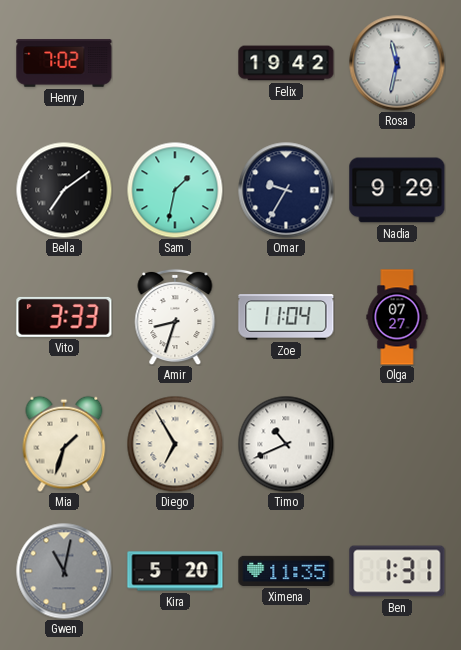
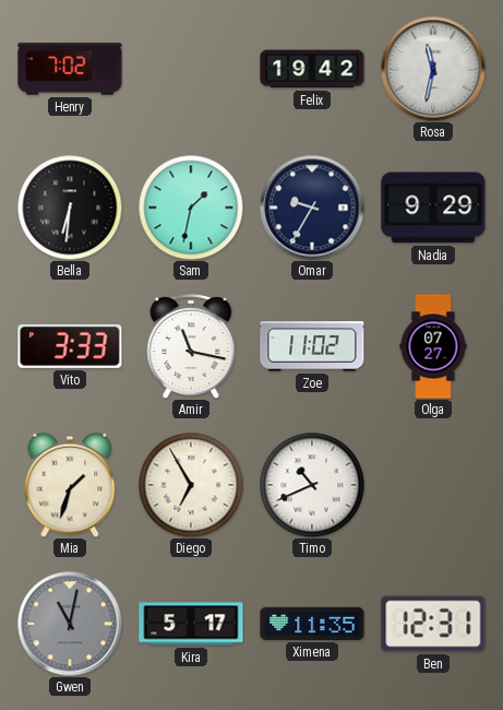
Bella: 7:09 -> 6:31 (70, 208)
Amir: 8:33 -> 11:17 (191, 346)
Zoe: 11:04 -> 11:02 (312, 346)
Kira: 5:20 -> 5:17 (191, 624)
Ben: 1:31 -> 12:31 (433, 624)
